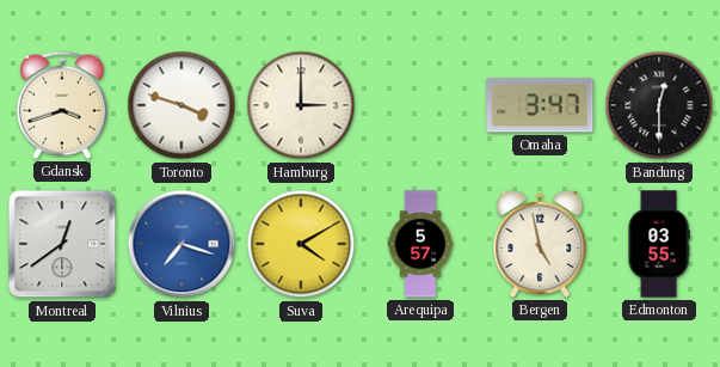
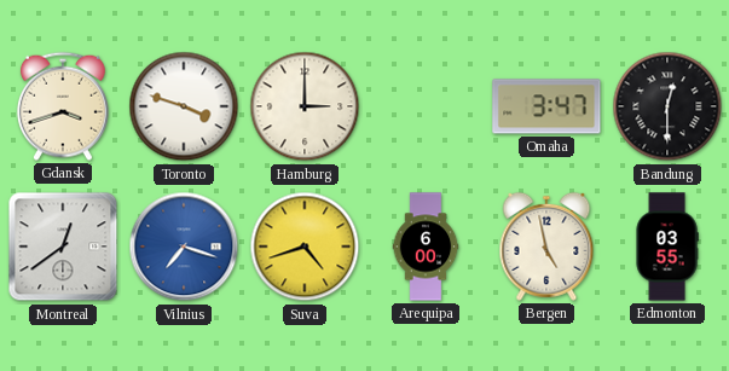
Suva: 4:10 -> 4:42 (305, 247)
Arequipa: 5:57 -> 6:00 (426, 247)
